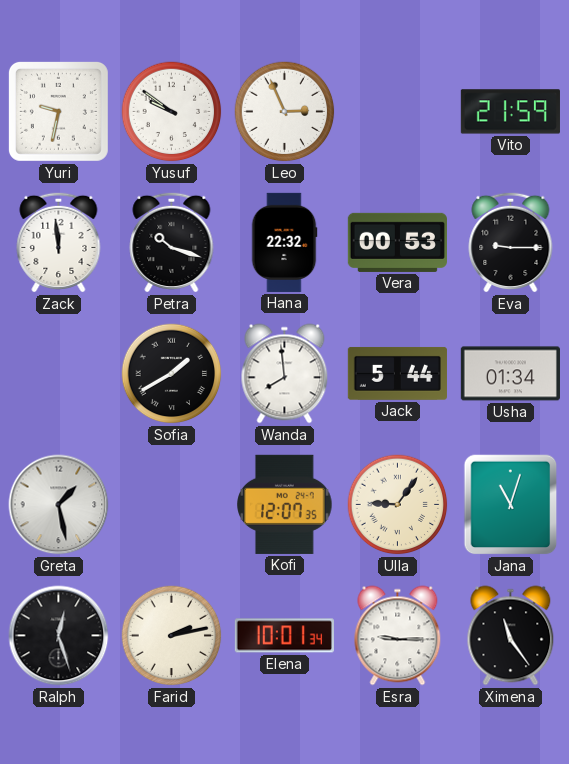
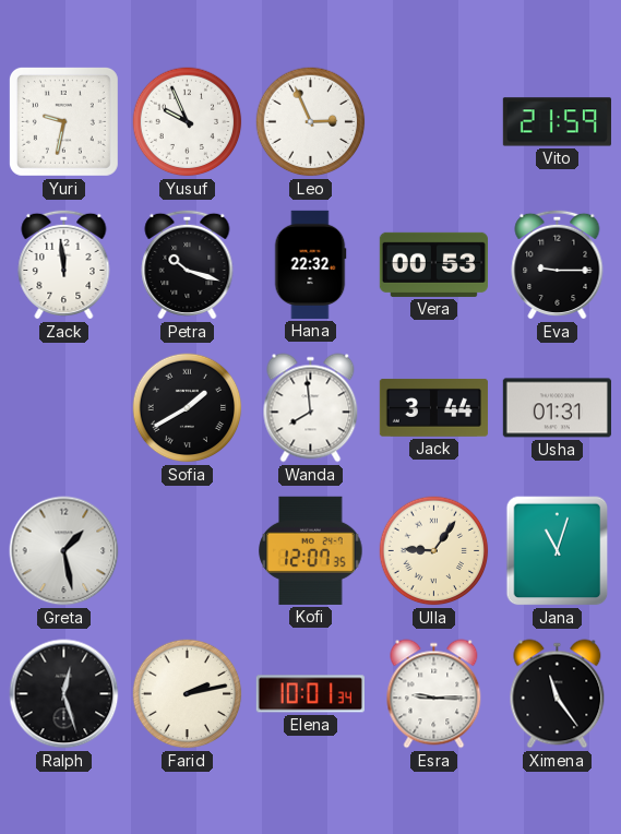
Yusuf: 9:51 -> 9:56 (188, 122)
Jack: 5:44 -> 3:44 (433, 407)
Usha: 01:34 -> 01:31 (557, 408)
